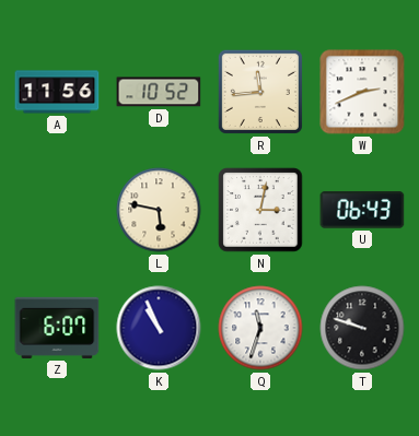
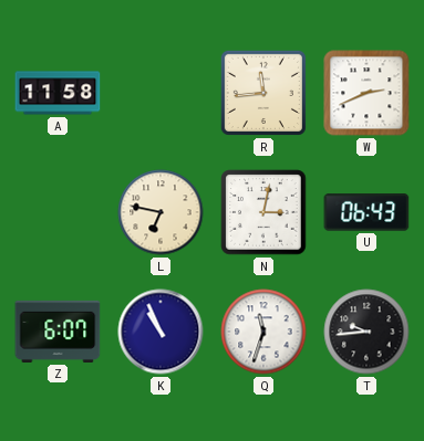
A: 11:56 -> 11:58 (58, 93)
D: 10:52 -> none (159, 92)
L: 5:47 -> 6:47 (161, 212)
T: 9:48 -> 9:44 (366, 332)
